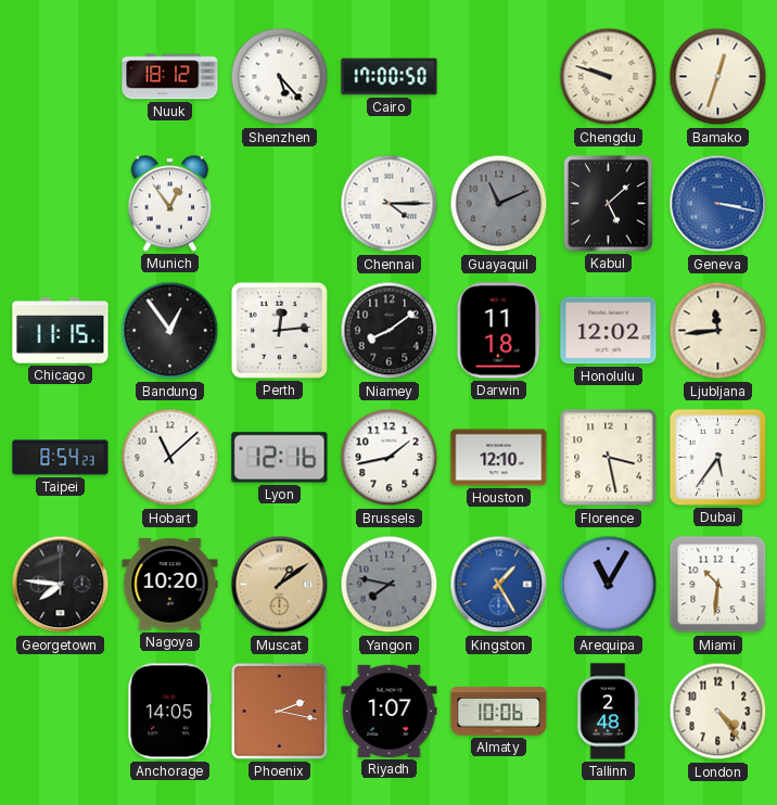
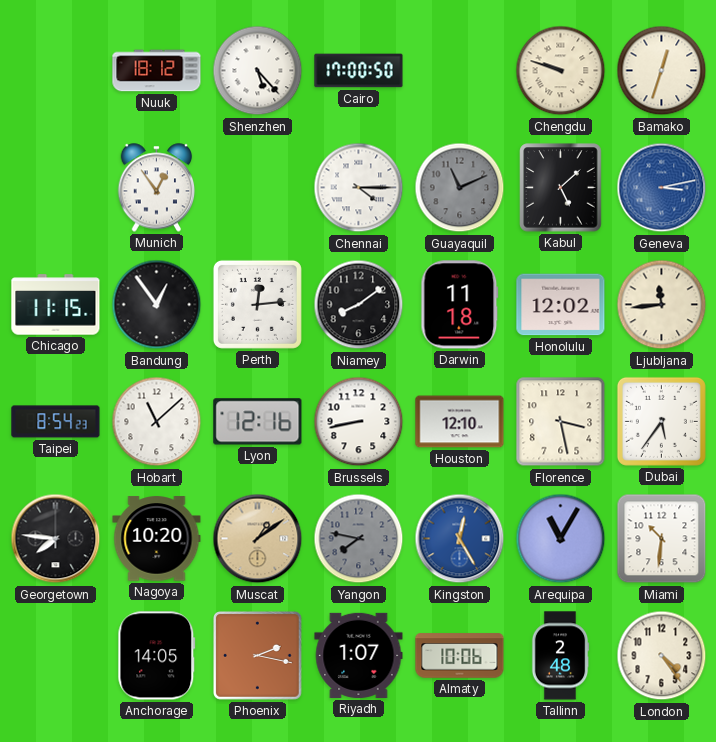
Geneva: 3:17 -> 3:13 (662, 188)
Brussels: 1:43 -> 8:43 (359, 422)
Kingston: 1:25 -> 12:25 (460, 539)
